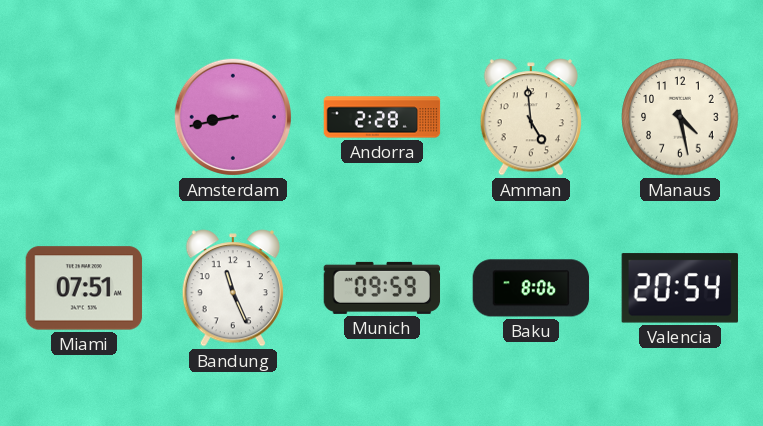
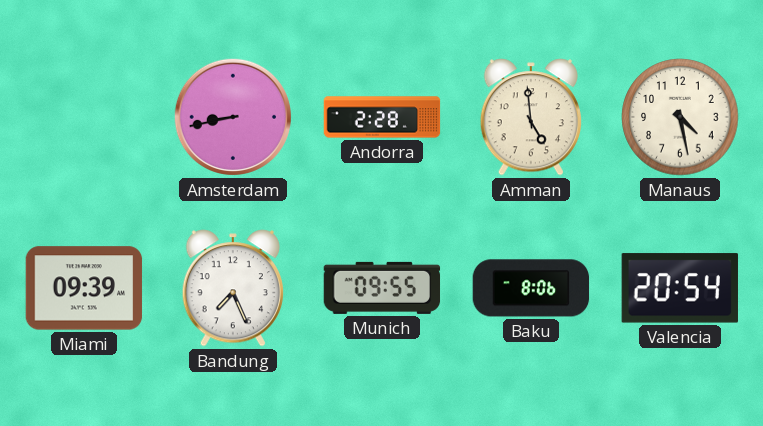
Miami: 07:51 -> 09:39 (84, 288)
Bandung: 11:26 -> 7:26 (233, 288)
Munich: 09:59 -> 09:55 (382, 288)
